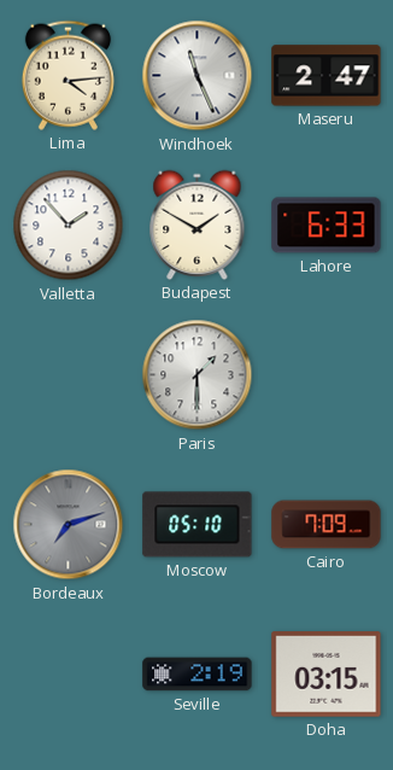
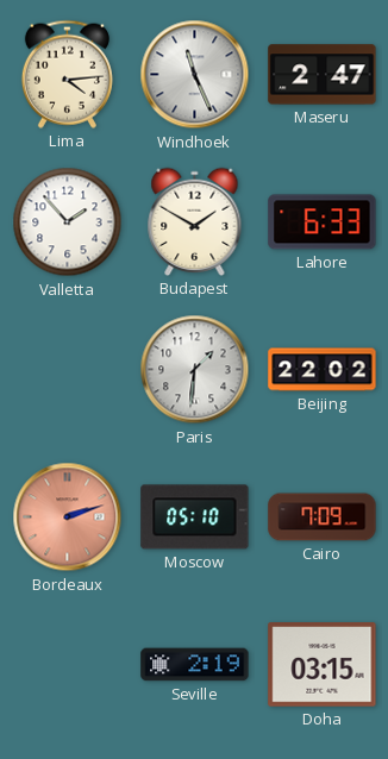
Paris: 1:30 -> 1:31 (195, 370)
Beijing: none -> 22:02 (323, 370)
Bordeaux: 7:12 -> 2:12 (68, 517)
Bordeaux dial: grey -> salmon (68, 517)
